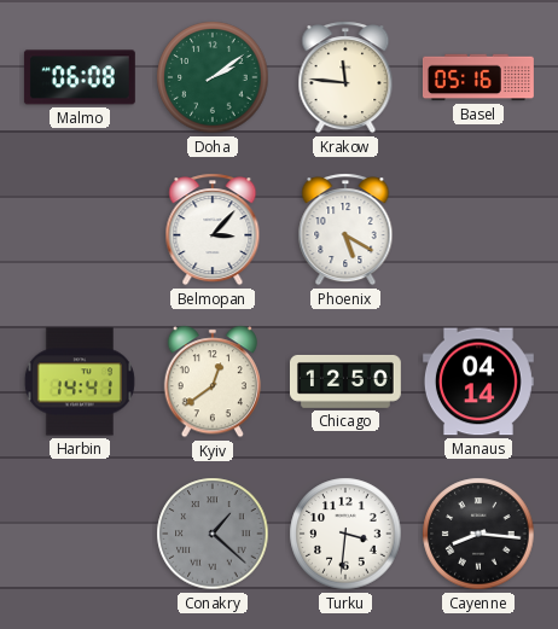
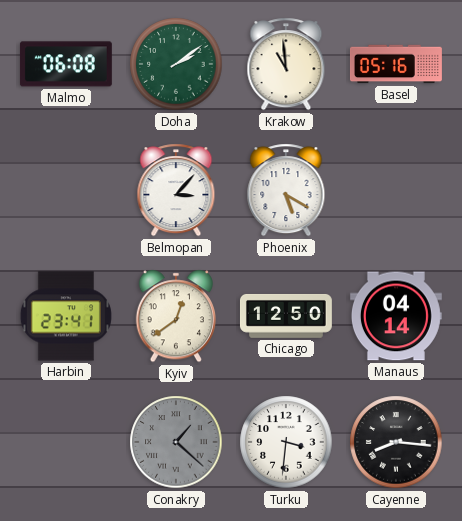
Krakow: 11:46 -> 10:59 (286, 64)
Harbin: 14:41 -> 23:41 (66, 316)
